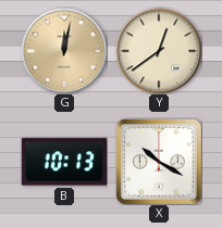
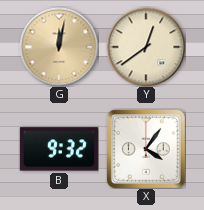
B: 10:13 -> 9:32 (59, 149)
X: 10:20 -> 4:06 (146, 149)
